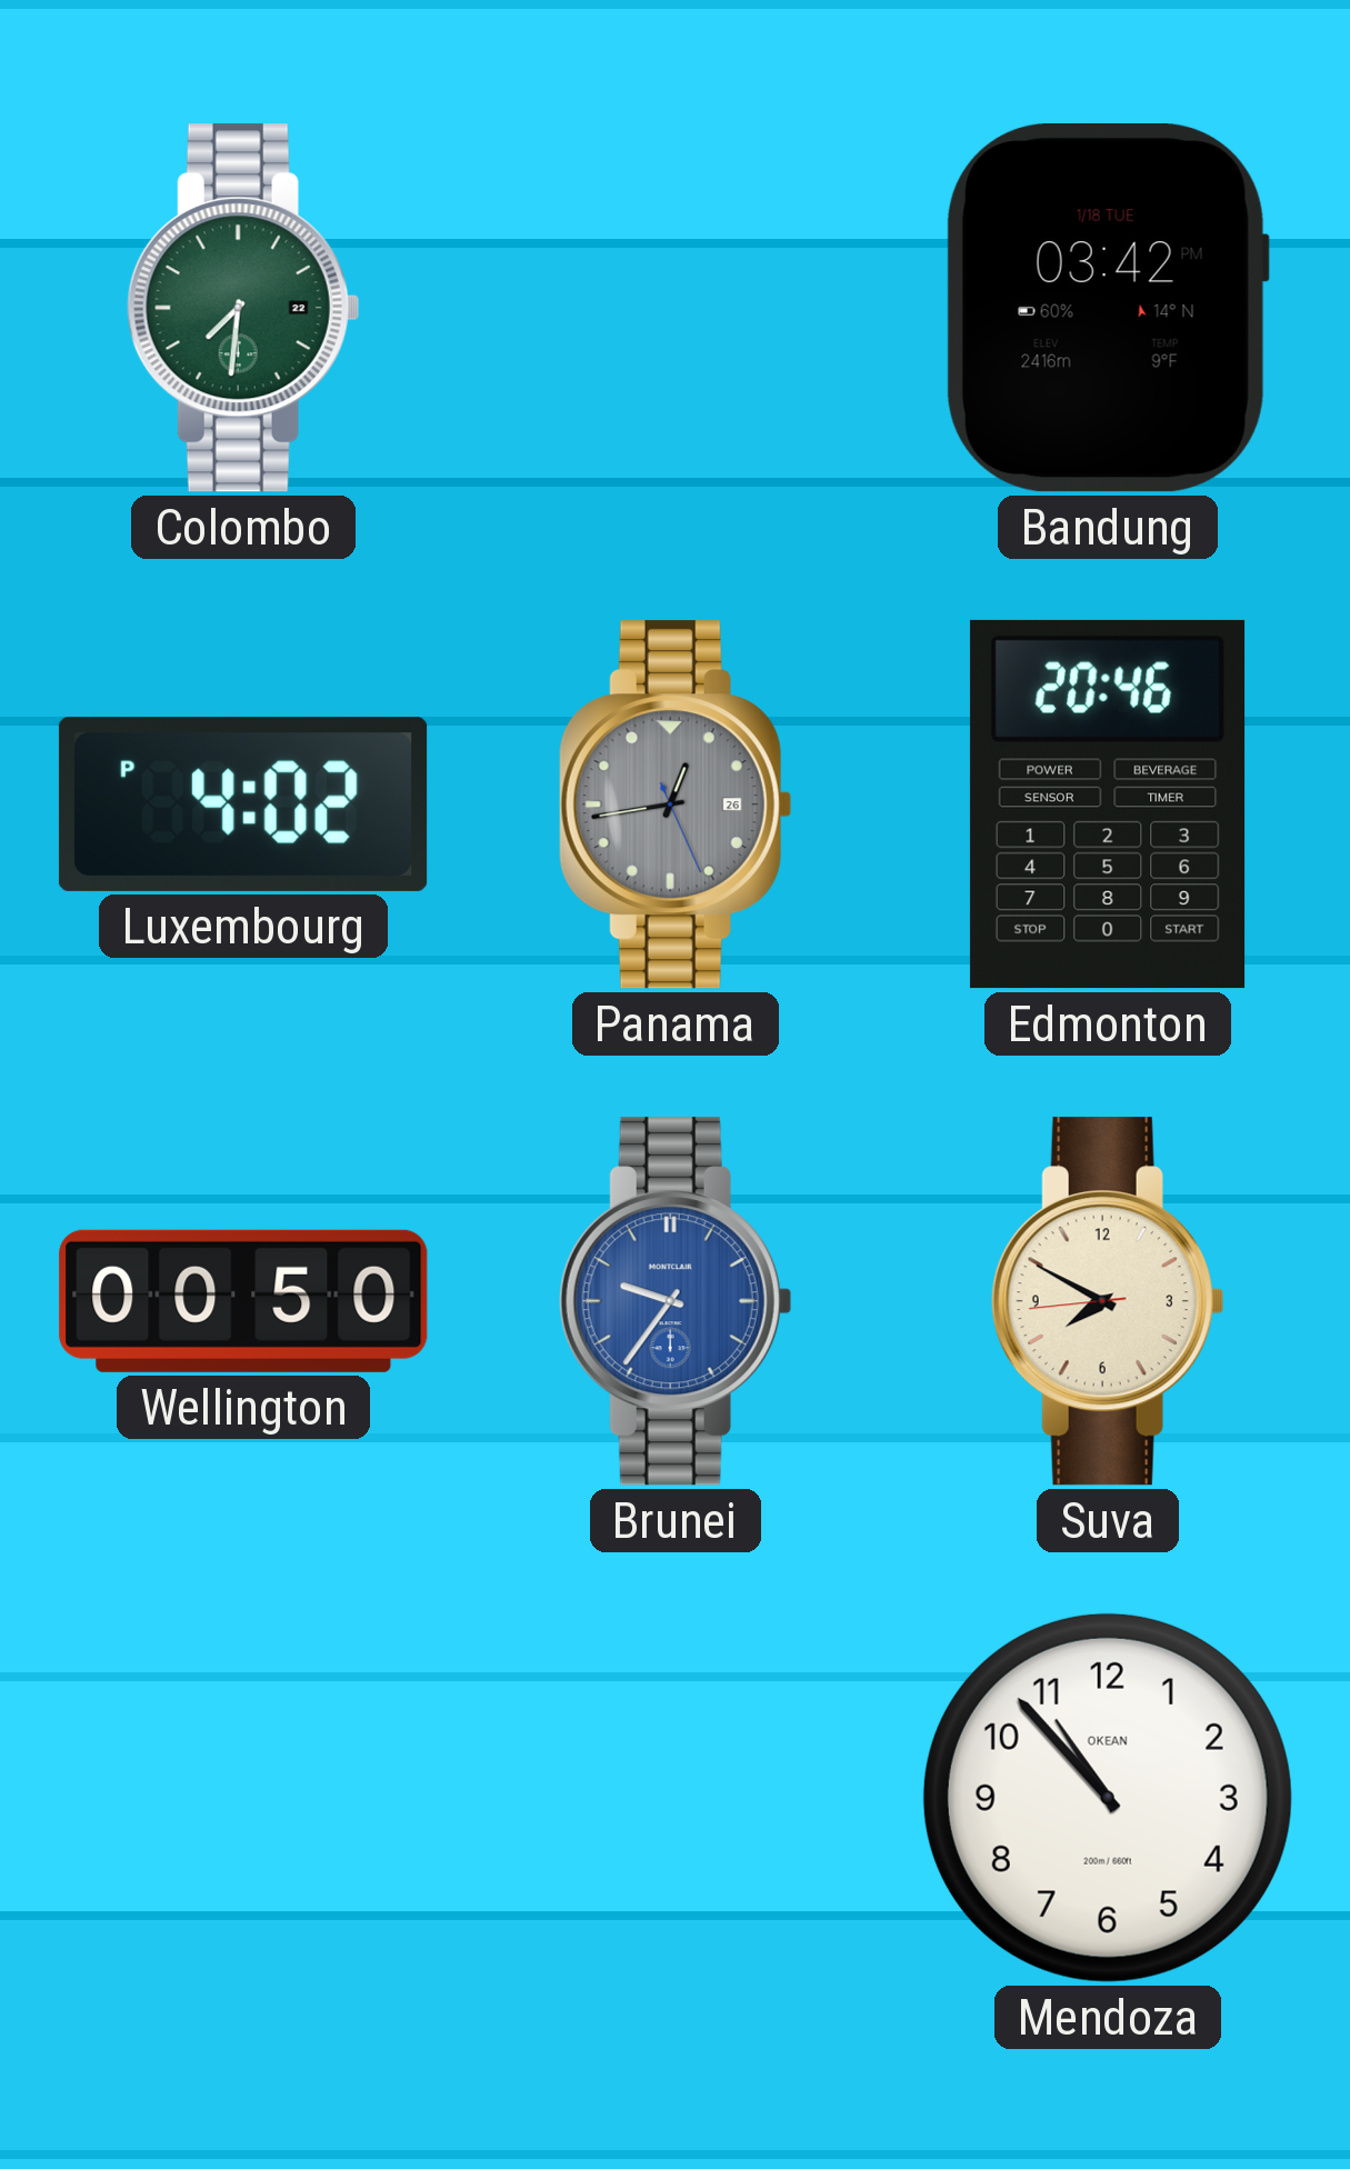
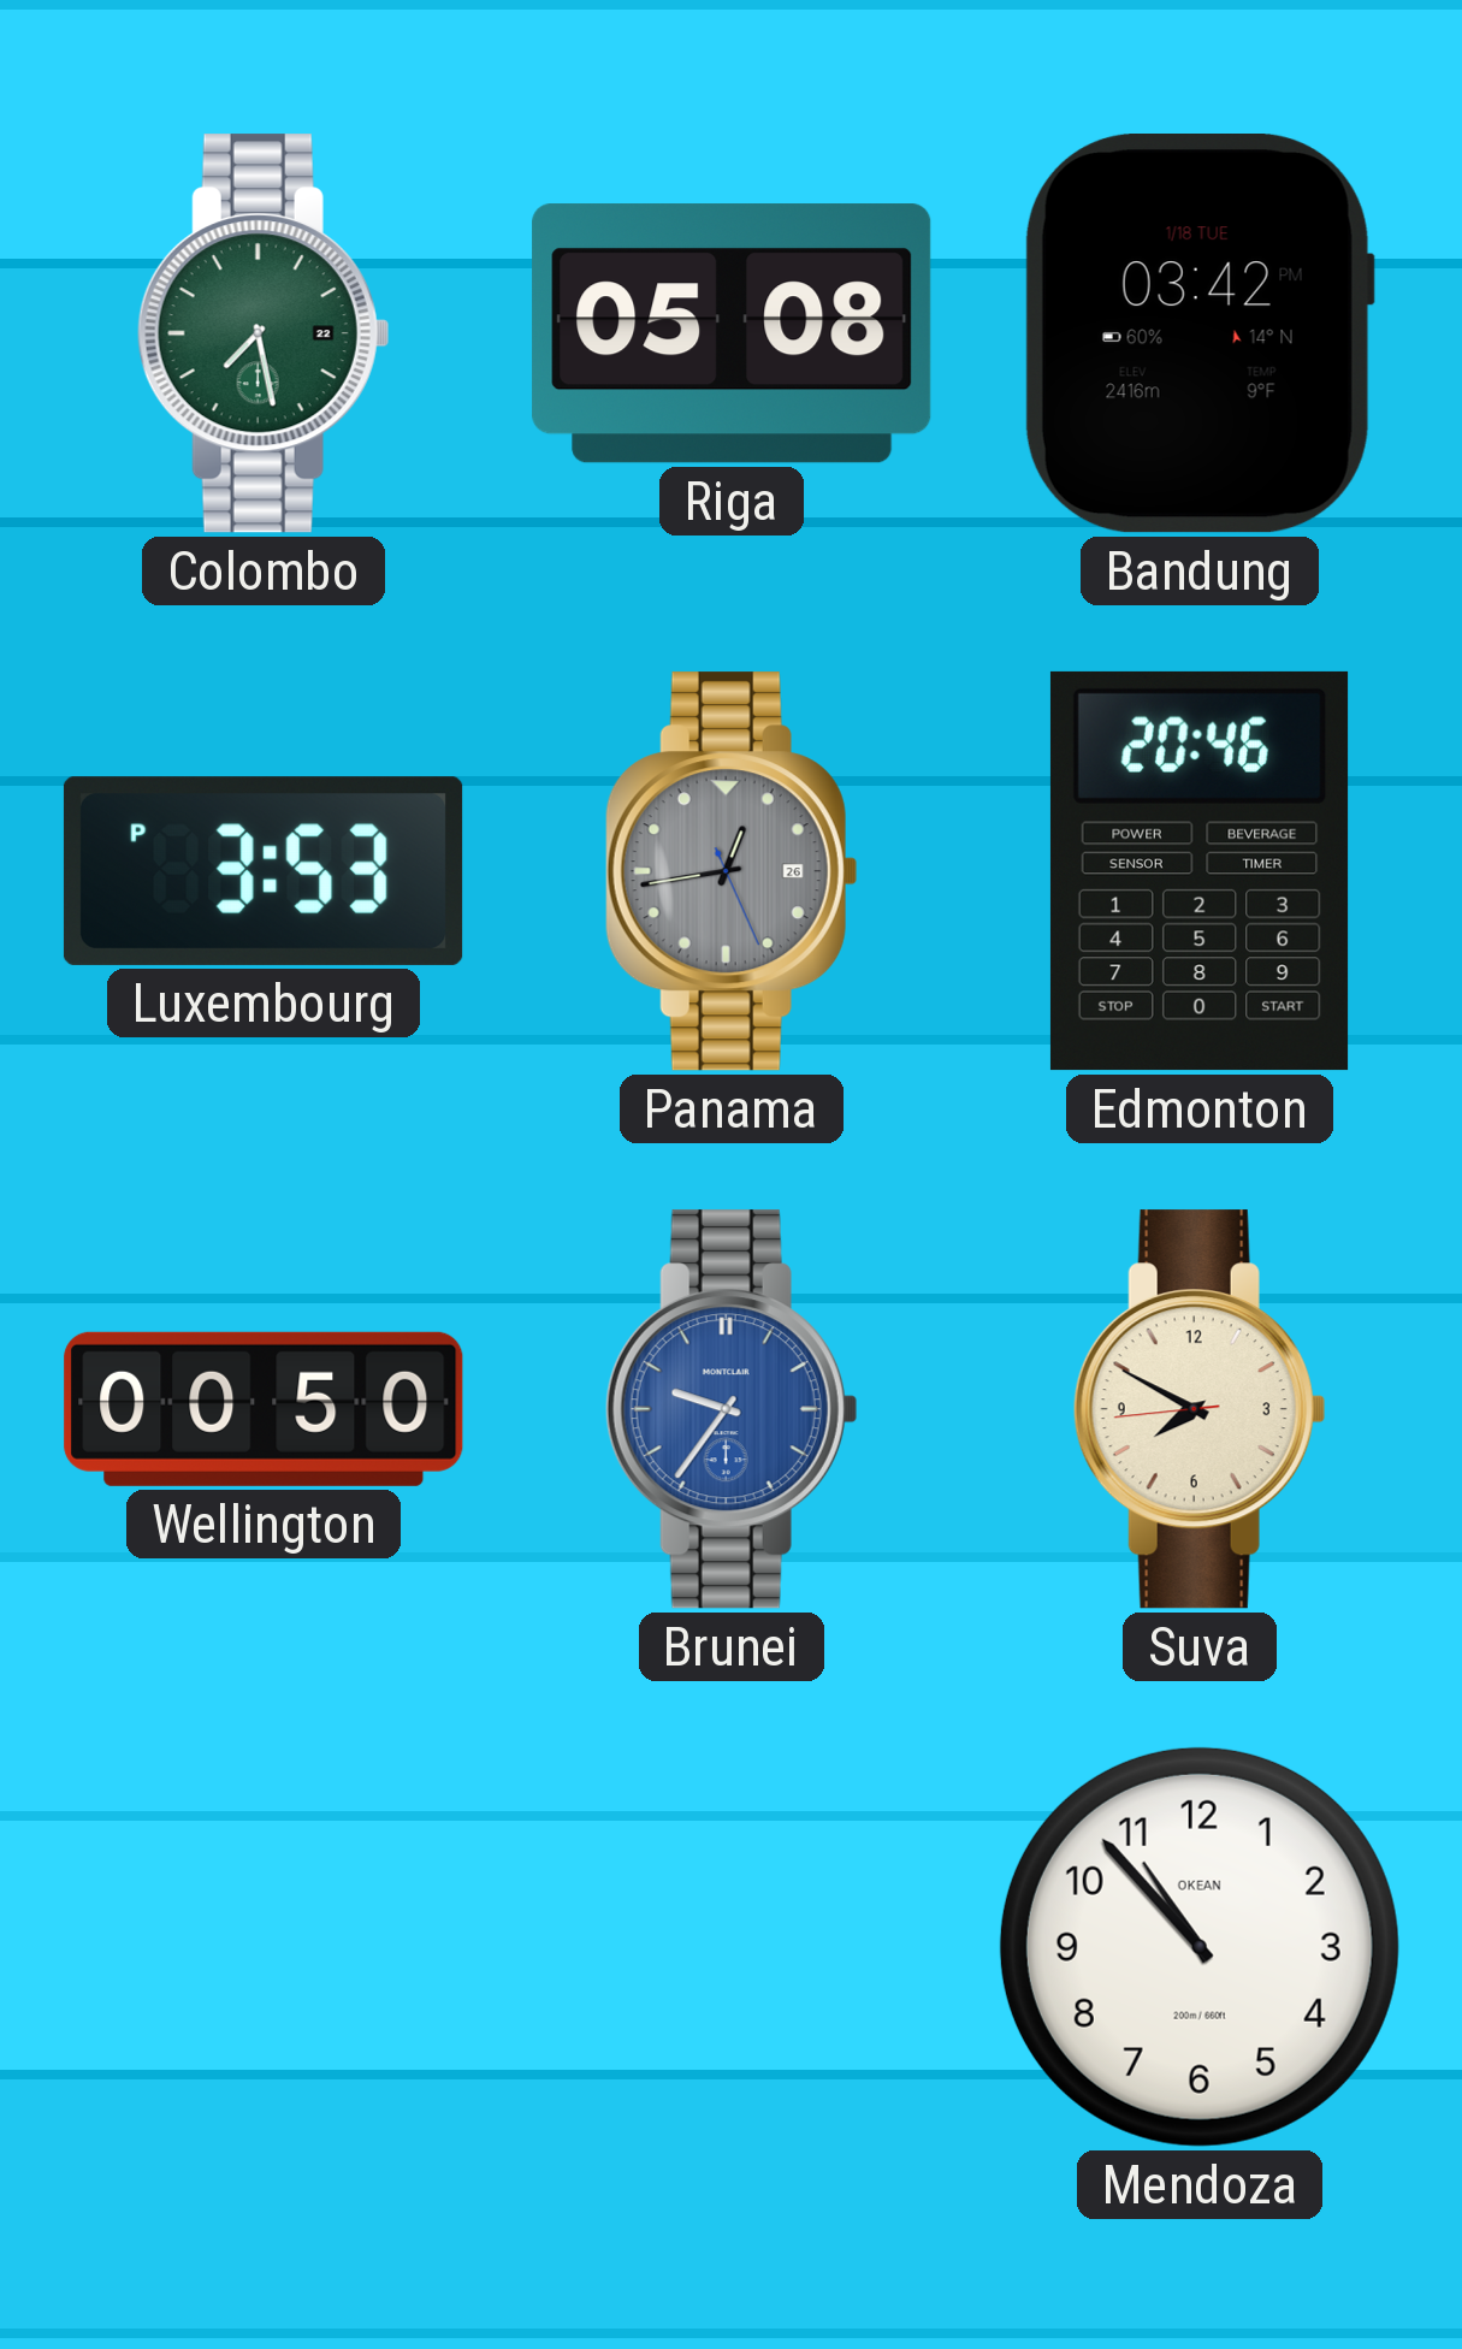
Colombo: 7:31 -> 7:28 (264, 333)
Riga: none -> 05:08 (732, 333)
Luxembourg: 4:02 -> 3:53 (264, 871)
